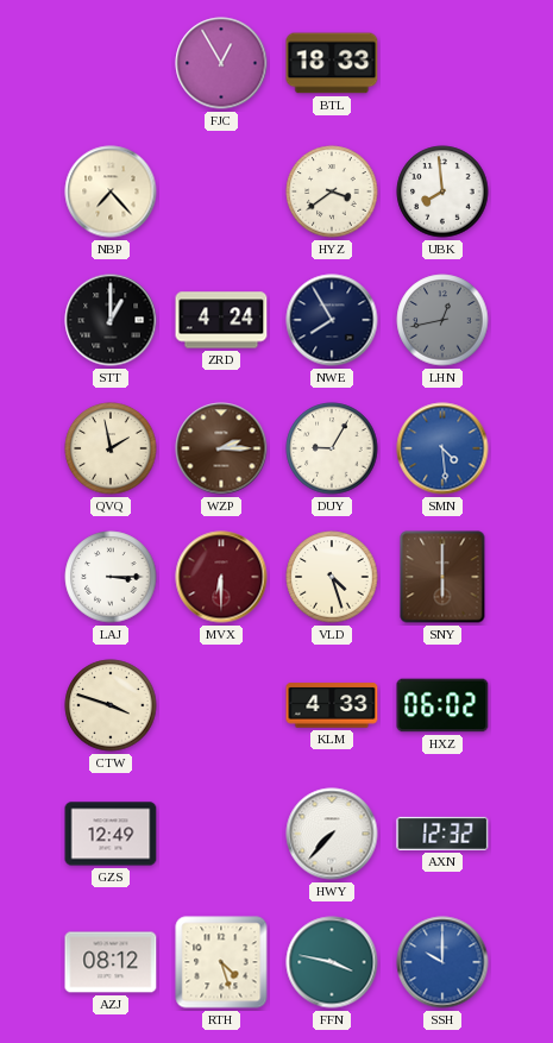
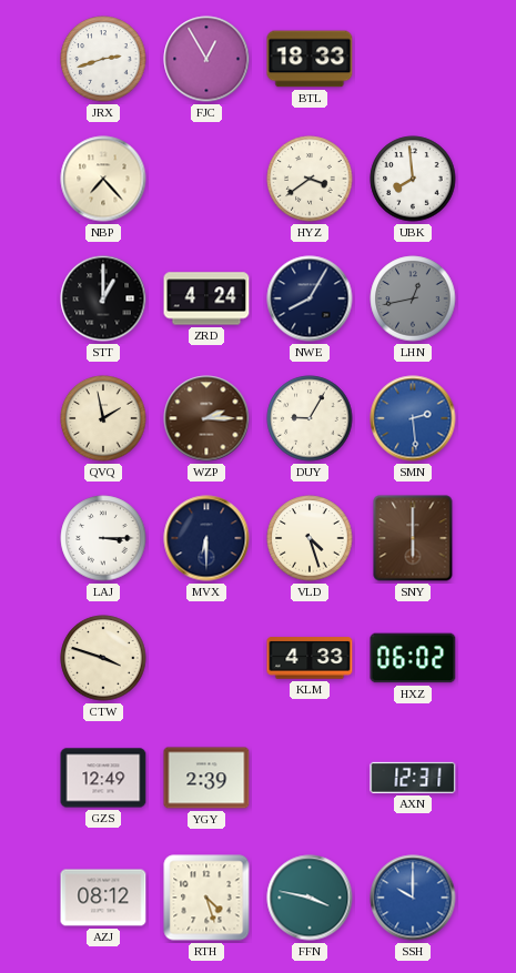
JRX: none -> 2:42 (103, 59)
NWE: 7:55 -> 8:05 (310, 298)
SMN: 4:29 -> 2:29 (413, 418)
MVX dial: burgundy -> navy (206, 538)
YGY: none -> 2:39 (206, 778)
HWY: 7:37 -> none (332, 834)
AXN: 12:32 -> 12:31 (413, 778)
